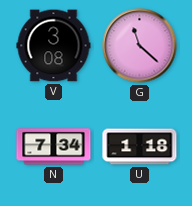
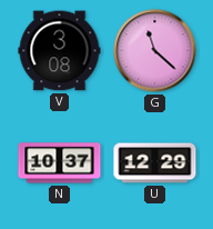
N: 7:34 -> 10:37 (60, 163)
U: 1:18 -> 12:29 (155, 163)
